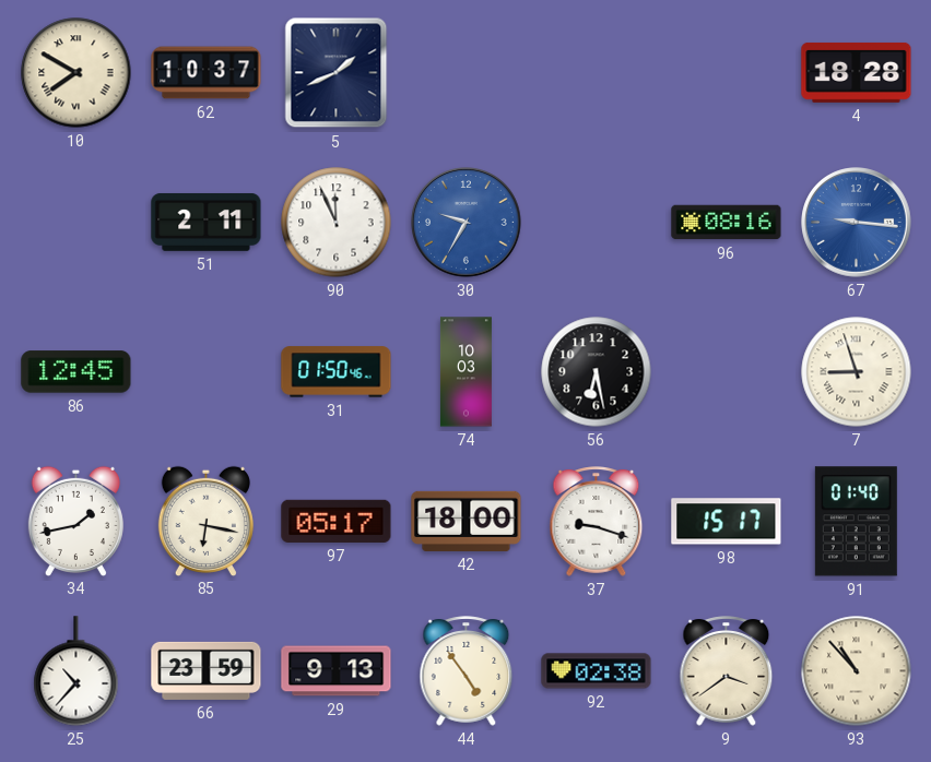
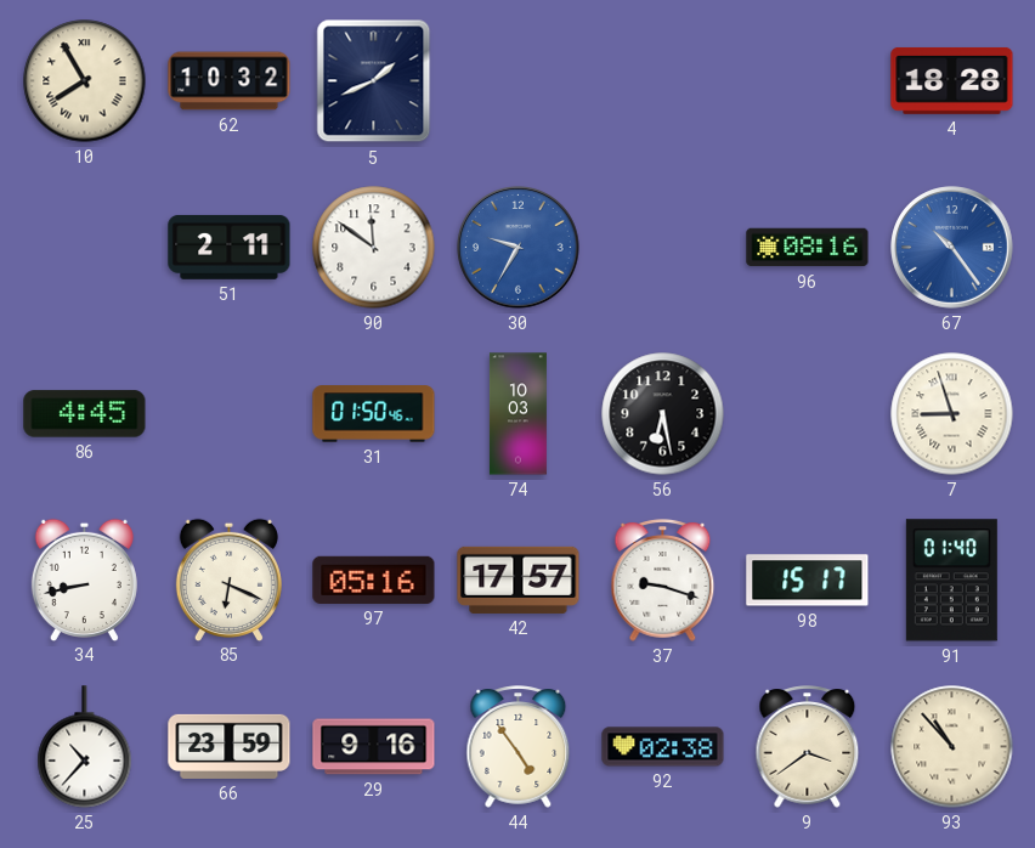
10: 7:50 -> 7:55 (85, 81)
62: 10:37 -> 10:32 (230, 81)
90: 11:56 -> 11:51 (374, 248)
67: 9:16 -> 10:24 (952, 248)
86: 12:45 -> 4:45 (85, 414)
34: 1:43 -> 8:43 (84, 580)
85: 6:17 -> 6:19 (228, 580)
97: 05:17 -> 05:16 (374, 580)
42: 18:00 -> 17:57 (519, 580)
29: 9:13 -> 9:16 (374, 747)
